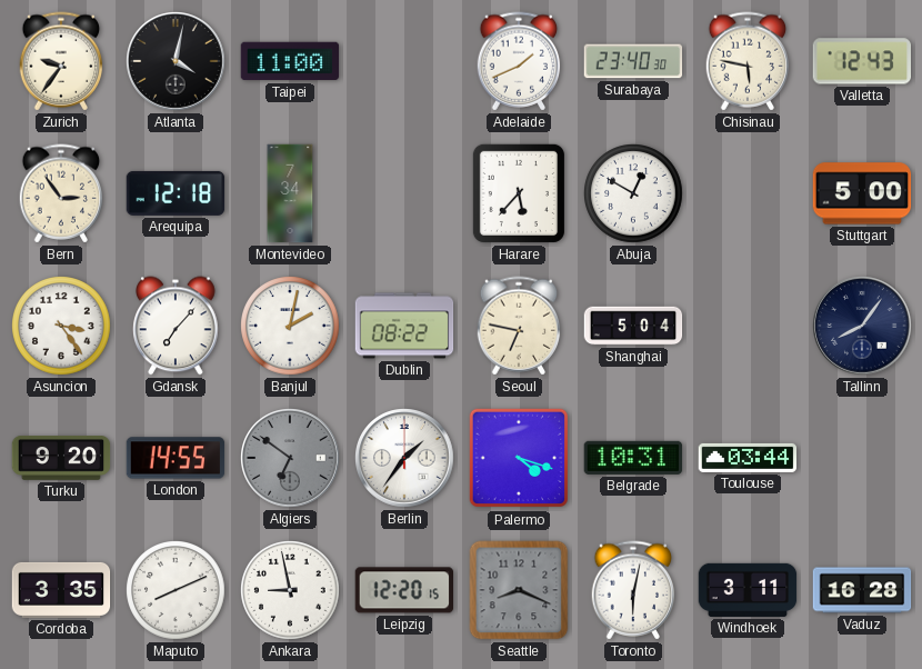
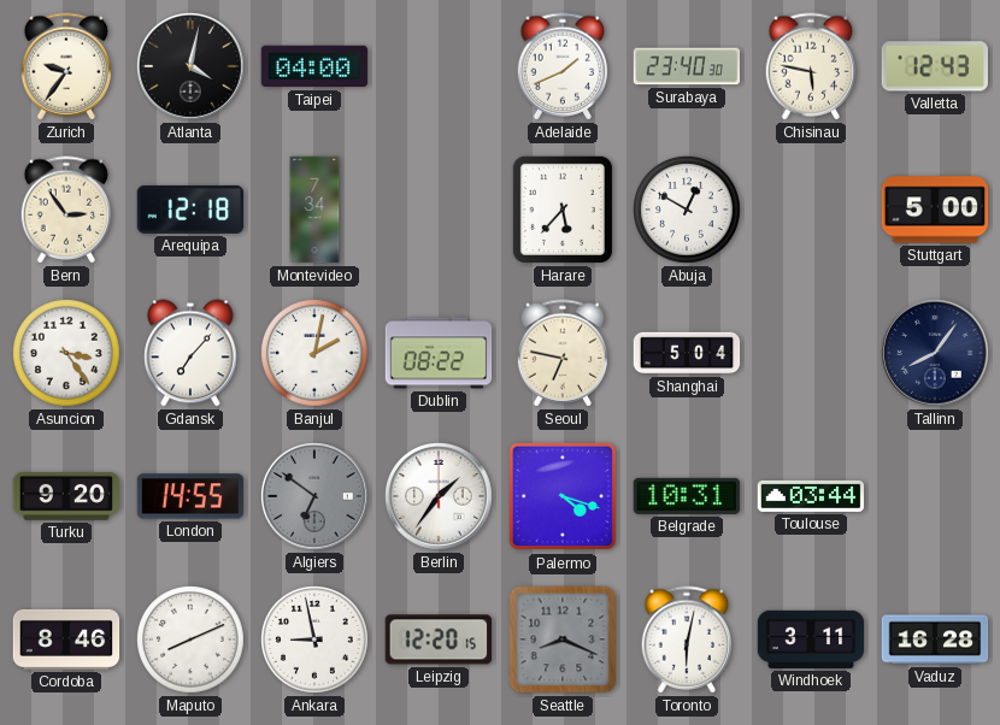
Taipei: 11:00 -> 04:00 (314, 66)
Cordoba: 3:35 -> 8:46 (66, 639)
